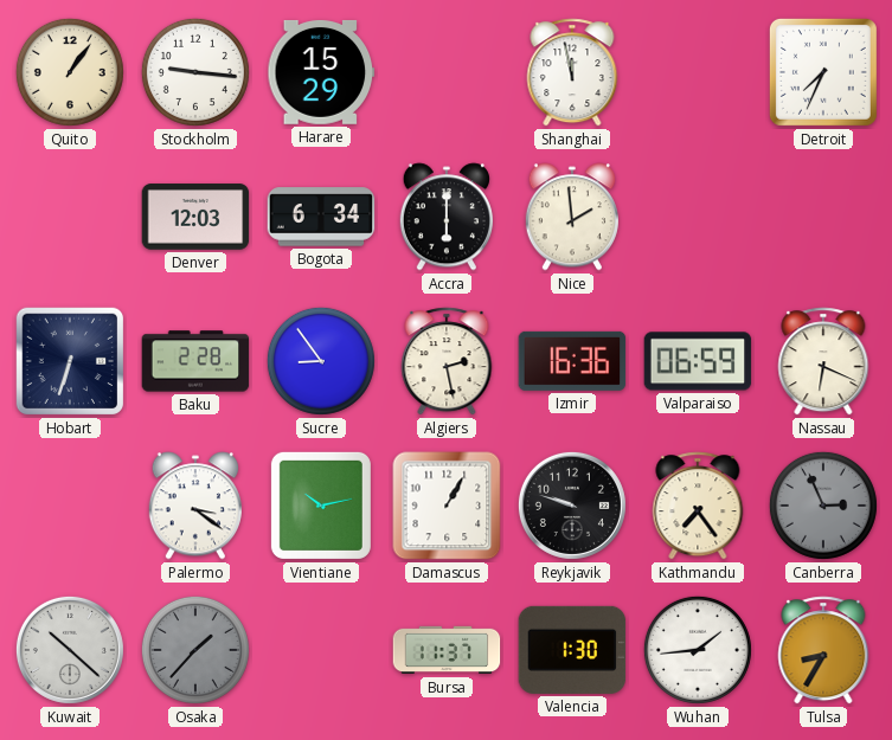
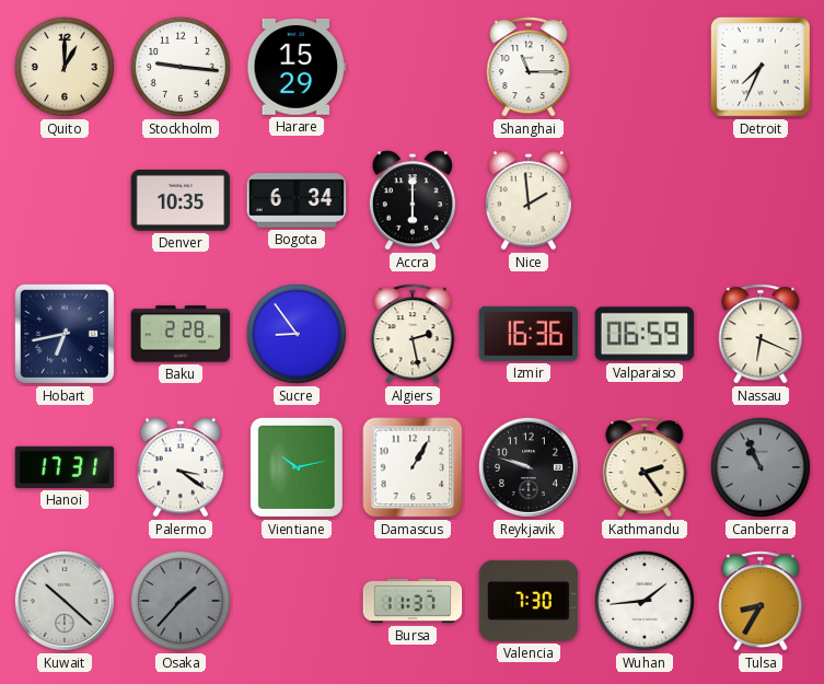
Quito: 1:06 -> 1:00 (65, 67)
Shanghai: 11:58 -> 11:15 (529, 67)
Denver: 12:03 -> 10:35 (181, 200)
Hobart: 6:33 -> 6:43 (65, 334)
Hanoi: none -> 17:31 (65, 467)
Kathmandu: 7:24 -> 2:24 (645, 467)
Canberra: 2:56 -> 10:56 (761, 467)
Valencia: 1:30 -> 7:30 (529, 601)
